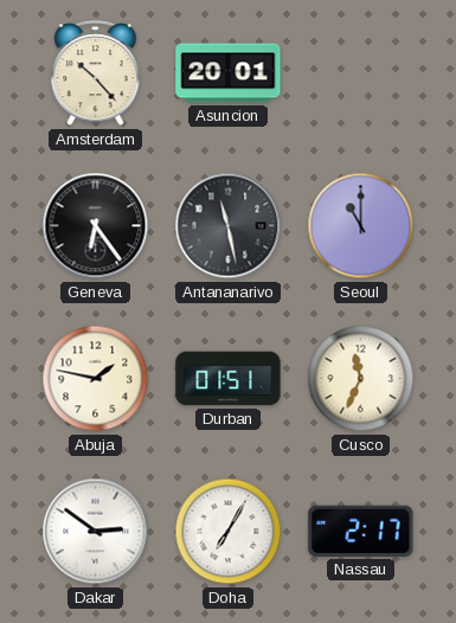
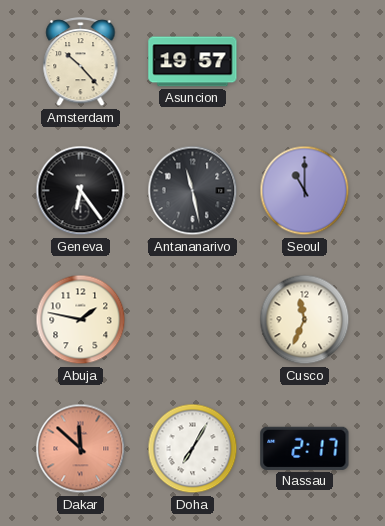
Asuncion: 20:01 -> 19:57 (193, 62)
Durban: 01:51 -> none (229, 379)
Dakar: 2:51 -> 11:52 (81, 449)
Dakar dial: white -> salmon (81, 449)
